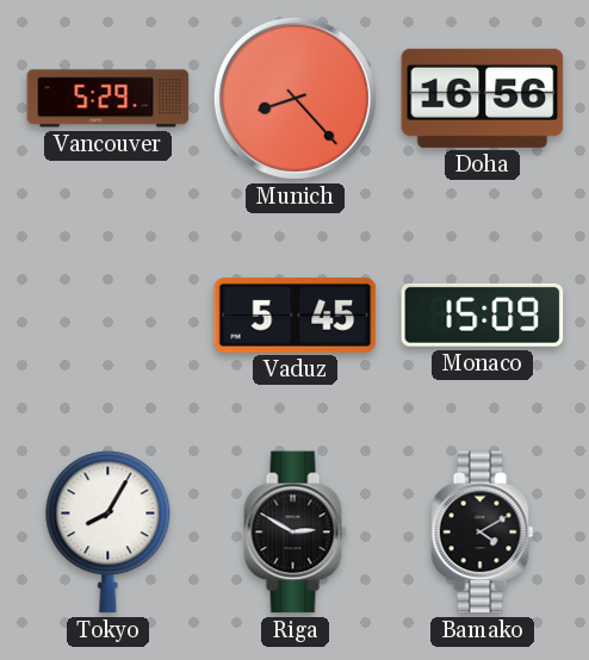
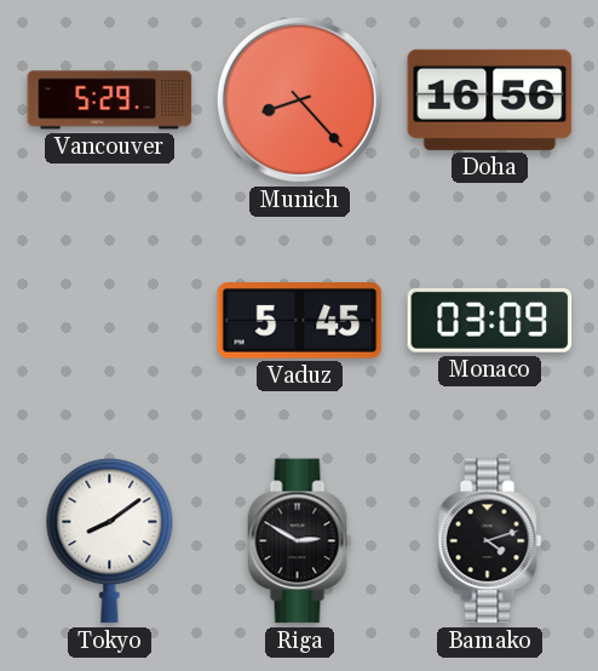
Monaco: 15:09 -> 03:09 (490, 320)
Tokyo: 8:05 -> 8:09 (110, 541)
Bamako: 4:10 -> 4:12 (490, 541)
